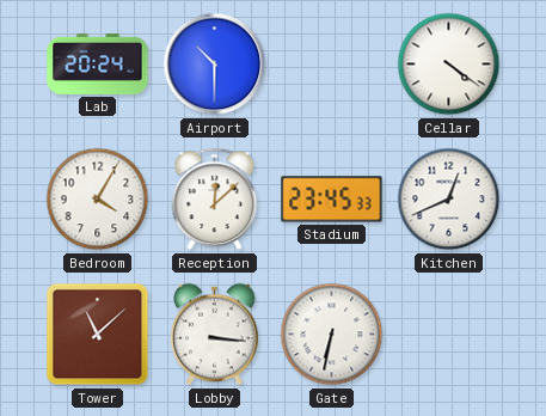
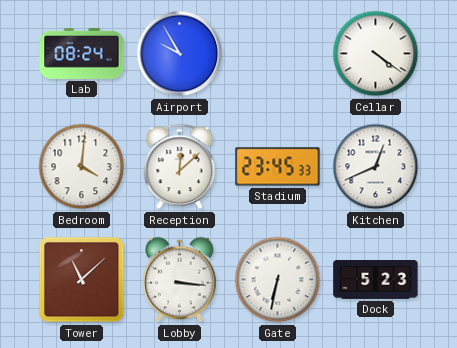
Lab: 20:24 -> 08:24 (82, 53)
Airport: 10:30 -> 9:55 (180, 54)
Bedroom: 4:05 -> 4:01 (82, 167)
Dock: none -> 5:23 (376, 280)
